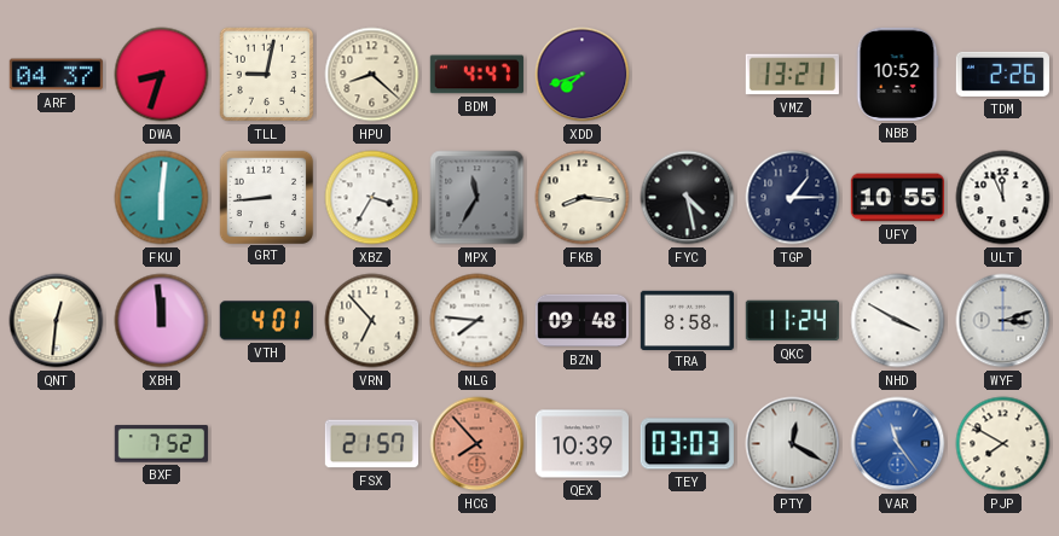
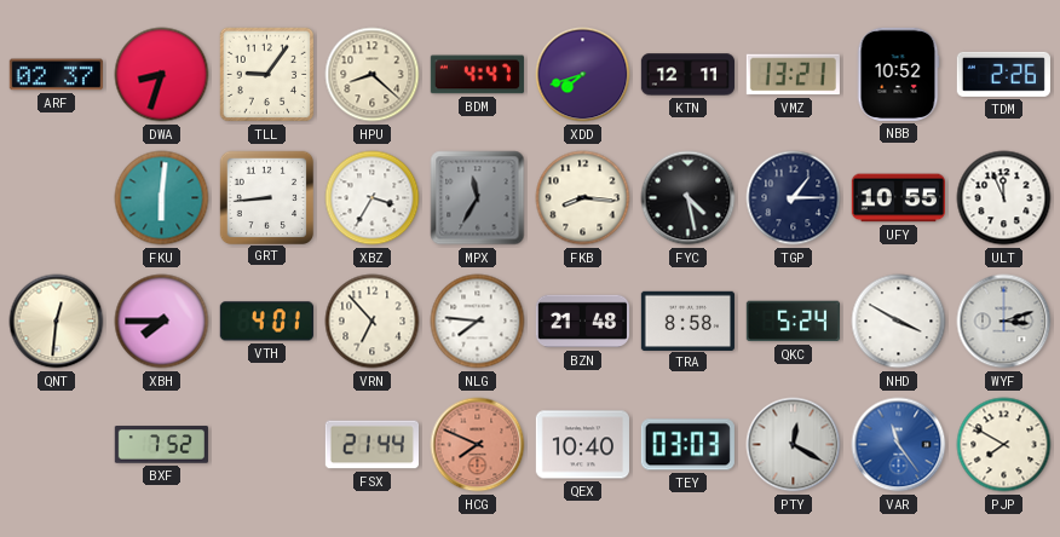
ARF: 04:37 -> 02:37 (56, 75)
TLL: 9:02 -> 9:06 (267, 75)
KTN: none -> 12:11 (687, 75)
XBH: 11:59 -> 7:45 (162, 322)
BZN: 09:48 -> 21:48 (582, 322)
QKC: 11:24 -> 5:24 (793, 322)
FSX: 21:57 -> 21:44 (371, 445)
HCG: 7:53 -> 7:49 (478, 445)
QEX: 10:39 -> 10:40 (582, 445)
